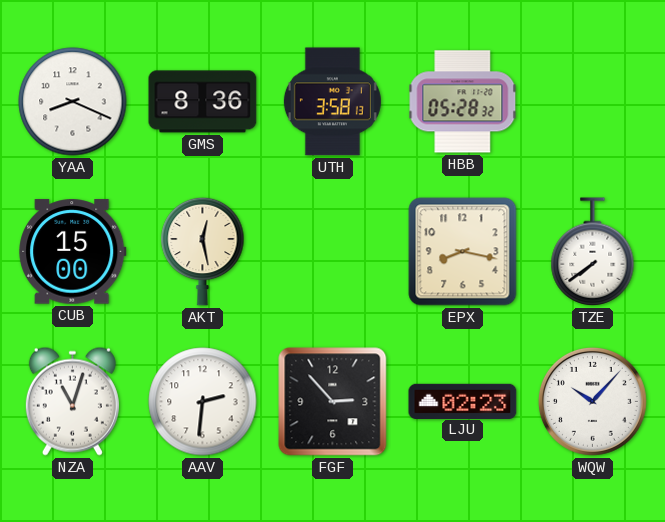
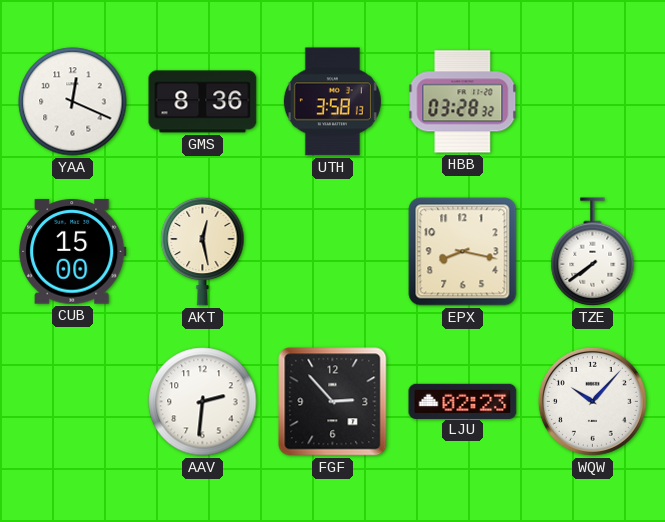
YAA: 8:19 -> 12:19 (73, 102)
HBB: 05:28 -> 03:28 (463, 102)
NZA: 11:03 -> none (72, 401)
